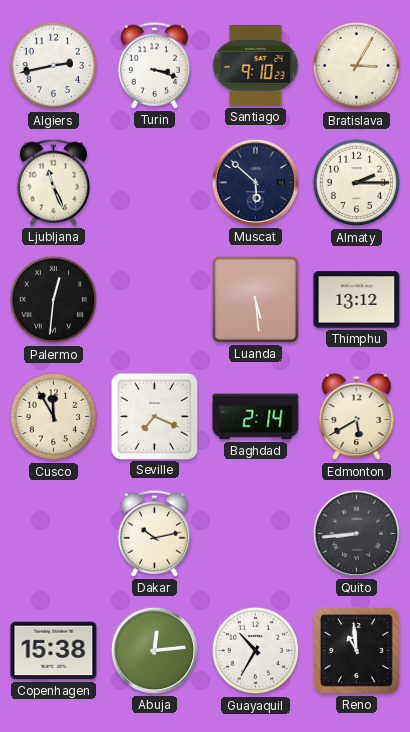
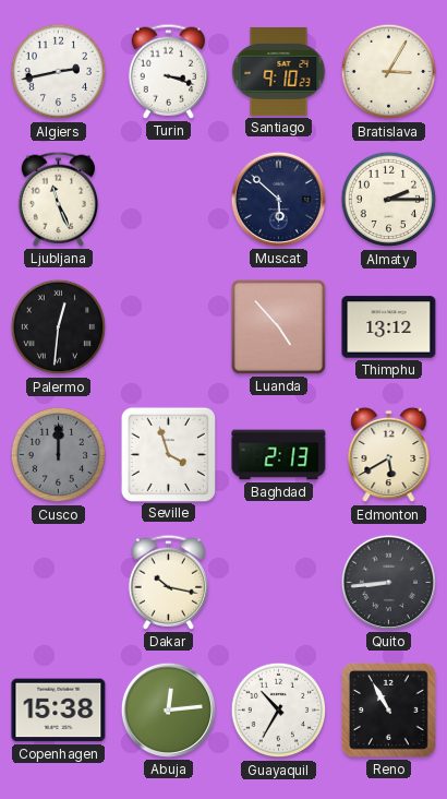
Luanda: 5:29 -> 4:53 (278, 326)
Cusco: 11:55 -> 12:00 (59, 455)
Cusco dial: cream -> grey (59, 455)
Seville: 7:19 -> 3:57 (168, 454)
Baghdad: 2:14 -> 2:13 (279, 455)
Dakar: 10:13 -> 10:17 (169, 582)
Reno: 10:59 -> 10:55 (389, 711)
